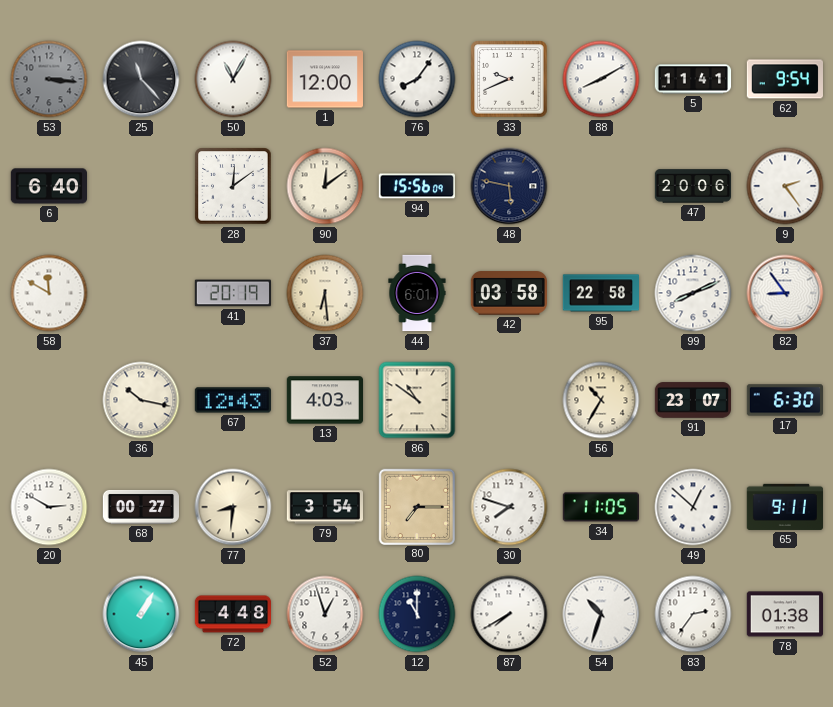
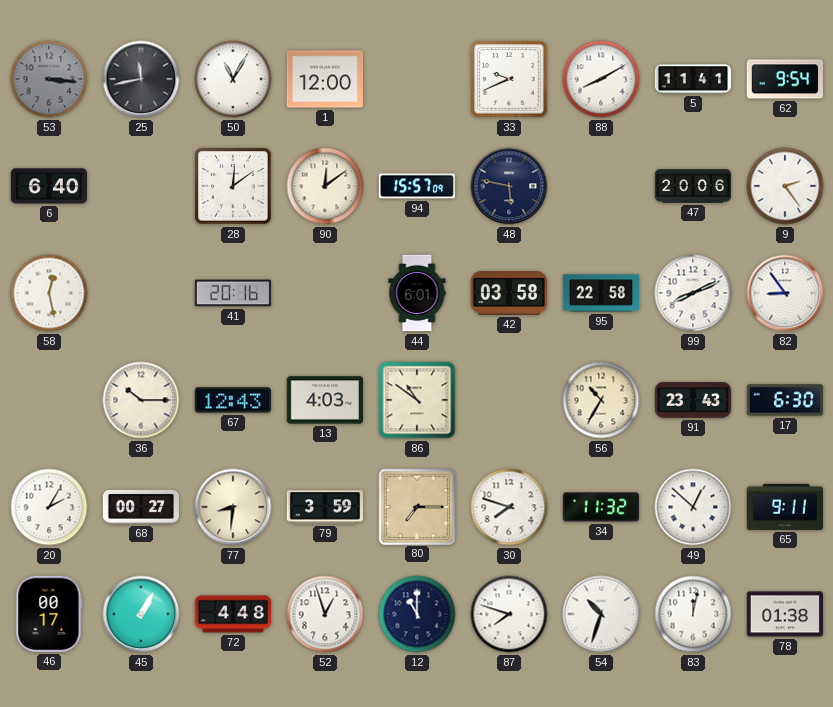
25: 11:23 -> 11:43 (141, 79)
76: 8:06 -> none (417, 79)
94: 15:56 -> 15:57 (417, 186)
58: 11:50 -> 12:28 (49, 293)
41: 20:19 -> 20:16 (232, 293)
37: 6:29 -> none (325, 293)
36: 10:17 -> 10:15 (141, 400)
91: 23:07 -> 23:43 (692, 400)
20: 2:50 -> 2:05 (49, 507)
79: 3:54 -> 3:59 (324, 507)
34: 11:05 -> 11:32 (600, 507)
46: none -> 00:17 (49, 614)
87: 7:40 -> 7:48 (509, 614)
83: 2:36 -> 12:02 (693, 614)
